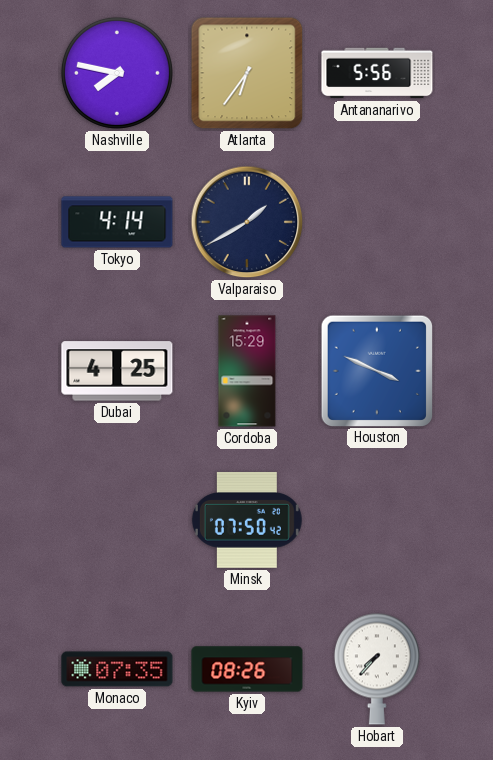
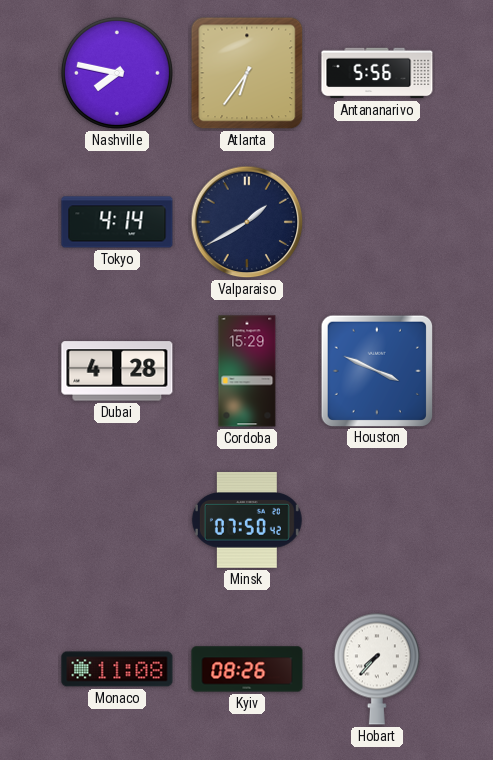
Dubai: 4:25 -> 4:28 (117, 371)
Monaco: 07:35 -> 11:08 (117, 669)
